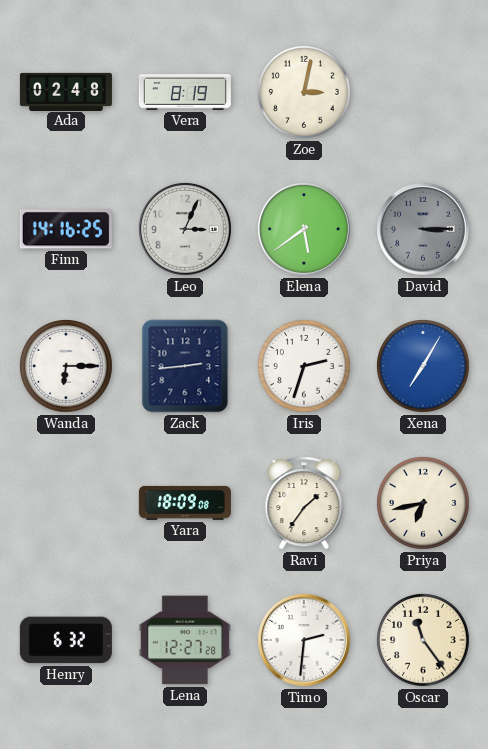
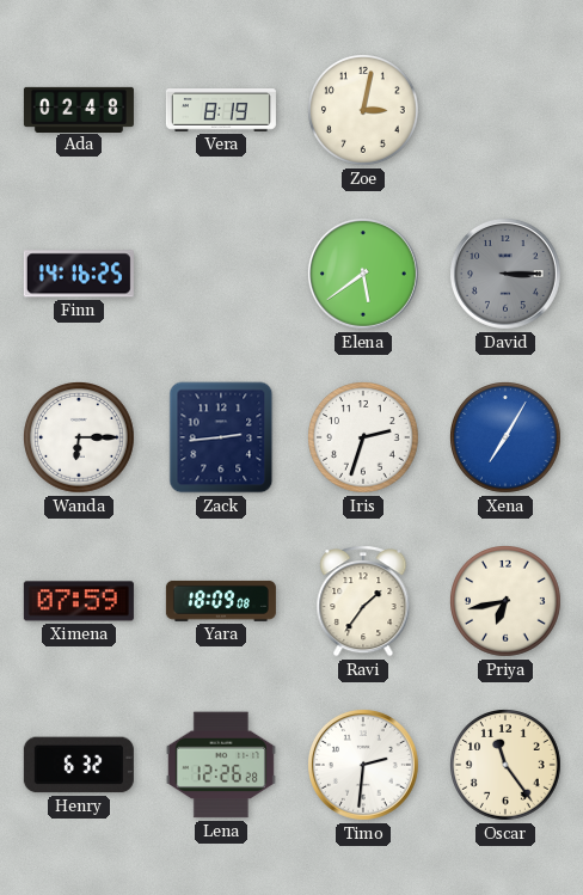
Leo: 3:04 -> none (185, 229)
Ximena: none -> 07:59 (79, 601)
Lena: 12:27 -> 12:26 (221, 765)
